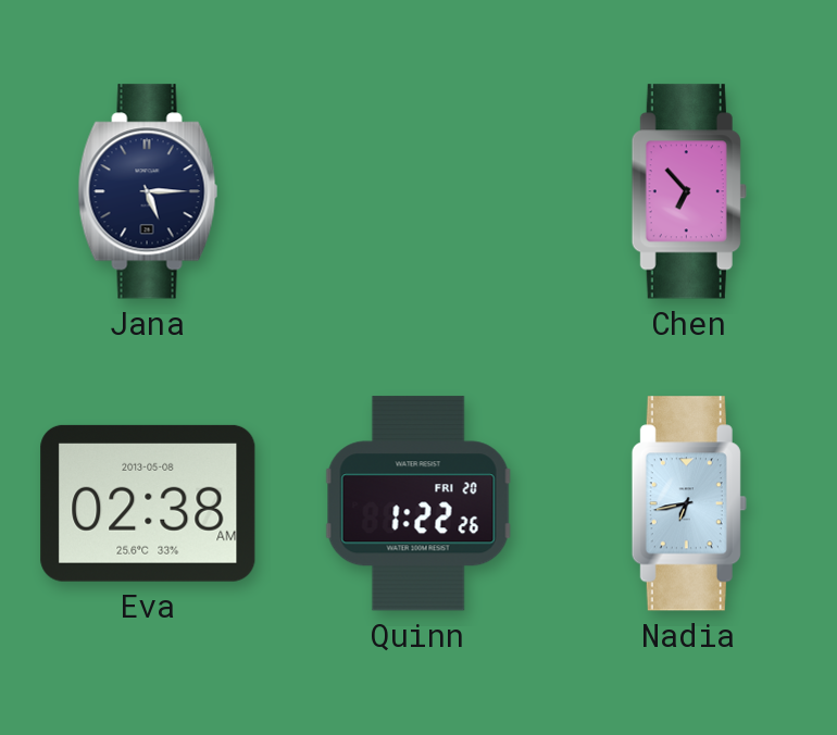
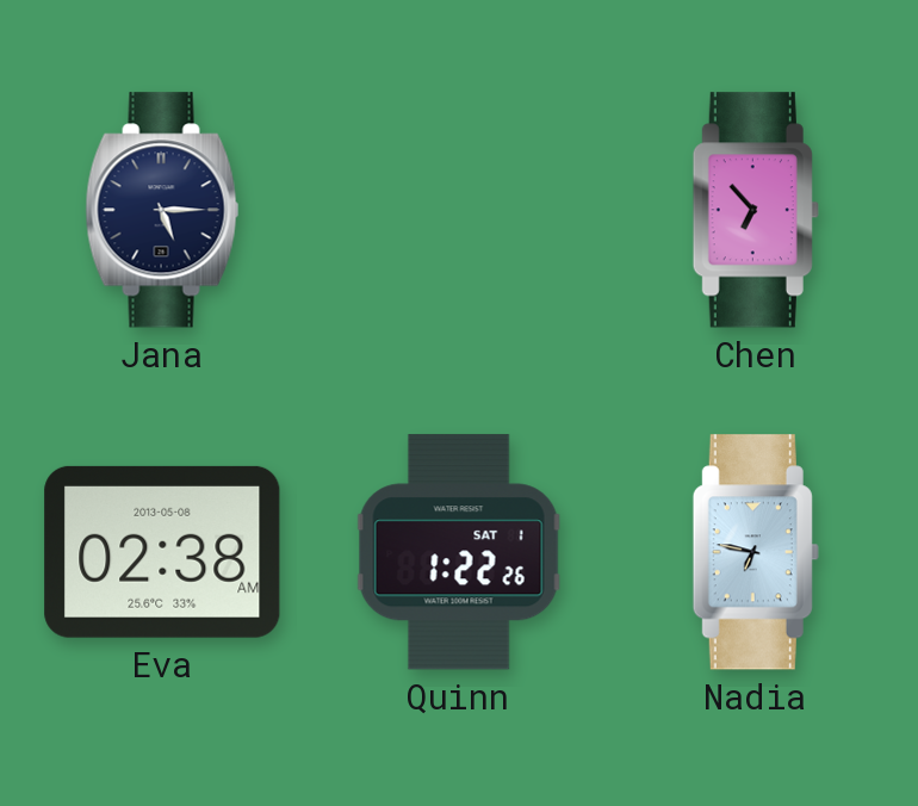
Quinn date: FRI 20 -> SAT 1 (459, 552)
Nadia: 6:43 -> 6:47 (756, 552)
